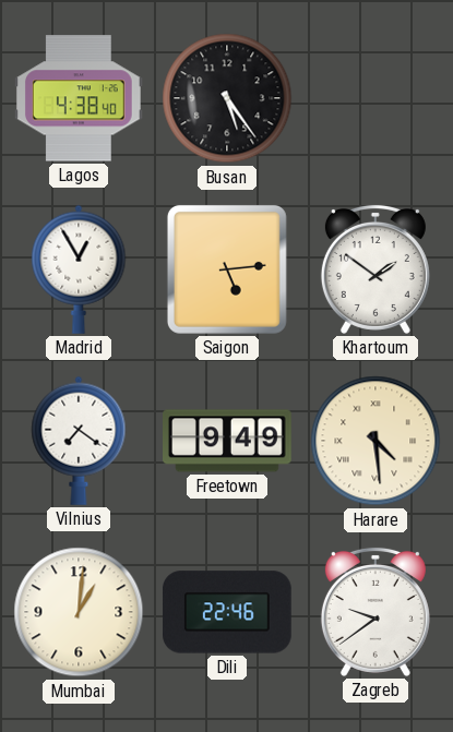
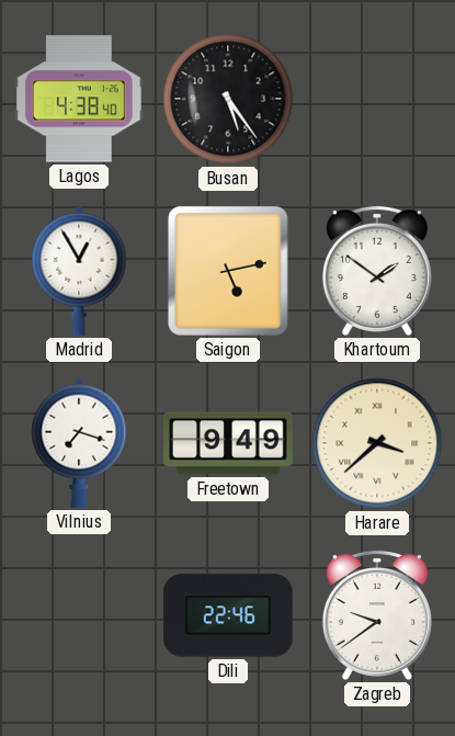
Saigon: 5:14 -> 5:13 (228, 271)
Vilnius: 7:21 -> 7:18 (79, 443)
Harare: 4:29 -> 3:38 (377, 443)
Mumbai: 1:01 -> none (79, 612)
